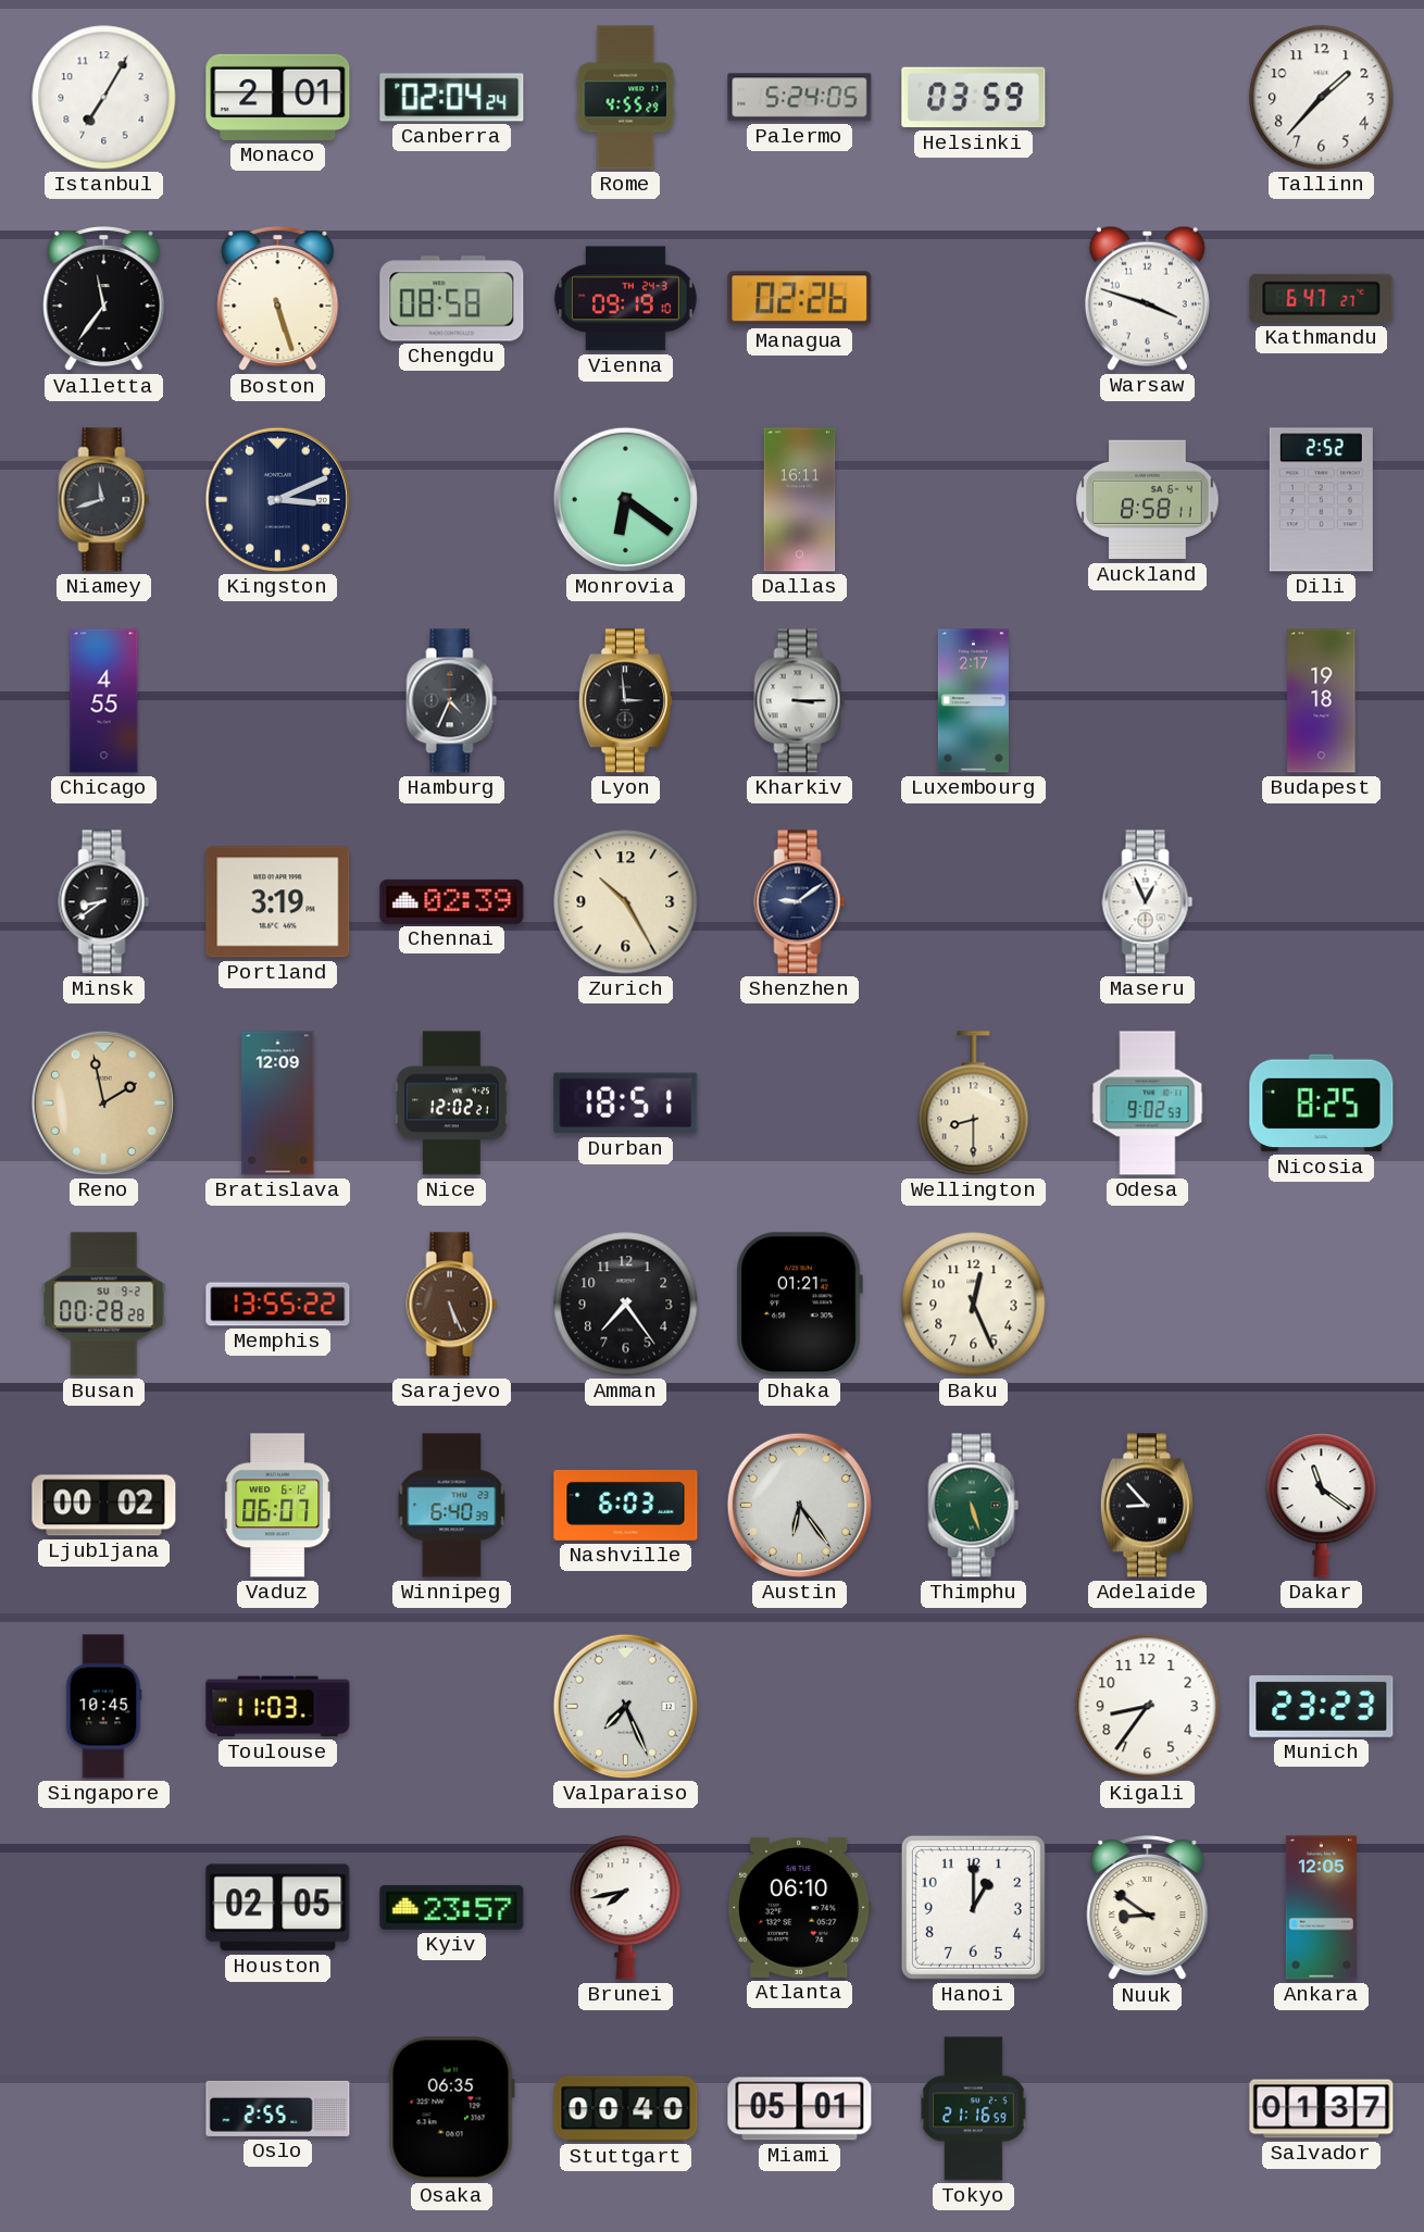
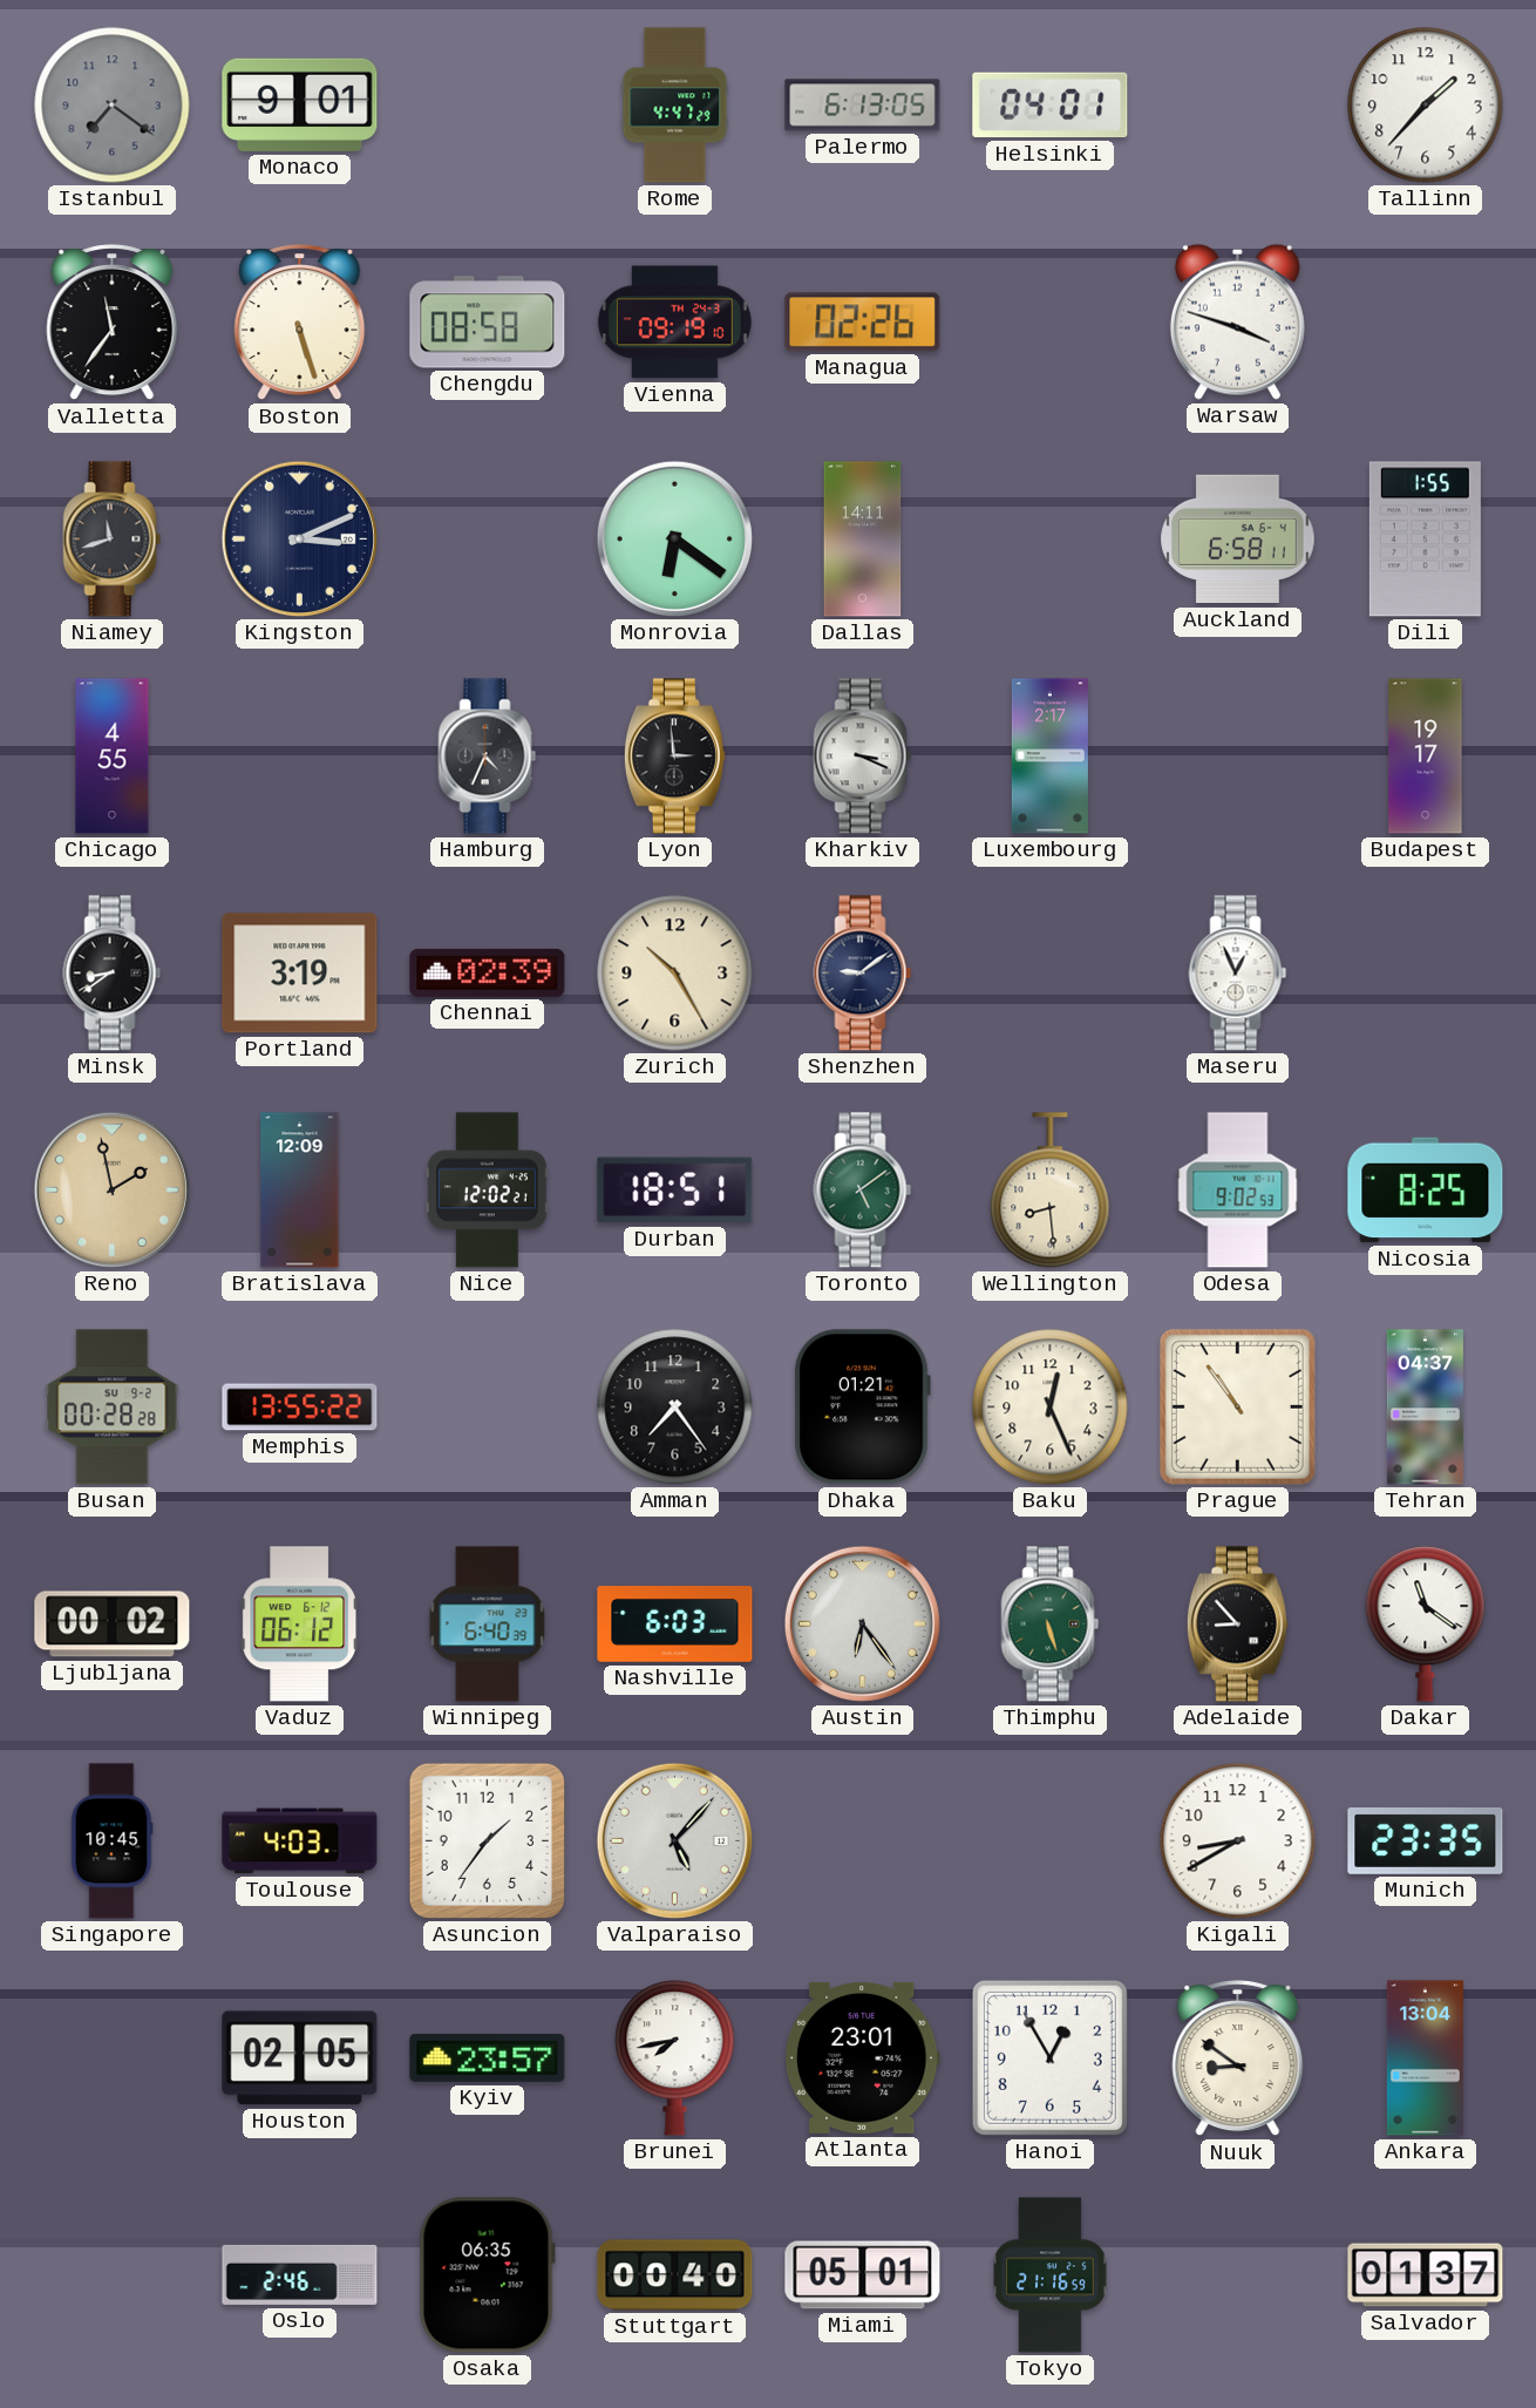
Istanbul: 7:05 -> 7:21 (113, 106)
Istanbul dial: white -> grey (113, 106)
Monaco: 2:01 -> 9:01 (300, 104)
Canberra: 02:04 -> none (452, 98)
Rome: 4:55 -> 4:47 (675, 106)
Palermo: 5:24 -> 6:13 (863, 106)
Helsinki: 03:59 -> 04:01 (1051, 106)
Kathmandu: 6:47 -> none (1322, 298)
Dallas: 16:11 -> 14:11 (863, 540)
Auckland: 8:58 -> 6:58 (1238, 540)
Dili: 2:52 -> 1:55 (1425, 540)
Kharkiv: 3:15 -> 3:19 (863, 757)
Budapest: 19:18 -> 19:17 (1426, 757)
Toronto: none -> 5:09 (863, 1191)
Wellington: 8:30 -> 8:29 (1051, 1191)
Sarajevo: 5:26 -> none (452, 1305)
Prague: none -> 10:54 (1237, 1406)
Tehran: none -> 04:37 (1425, 1408)
Vaduz: 06:07 -> 06:12 (300, 1624)
Toulouse: 11:03 -> 4:03 (300, 1841)
Asuncion: none -> 1:36 (487, 1840)
Valparaiso: 7:26 -> 5:07 (674, 1840)
Kigali: 8:36 -> 8:40 (1238, 1841)
Munich: 23:23 -> 23:35 (1426, 1840)
Atlanta: 06:10 -> 23:01 (862, 2057)
Hanoi: 1:00 -> 12:55 (1049, 2057)
Ankara: 12:05 -> 13:04 (1425, 2058)
Oslo: 2:55 -> 2:46 (300, 2274)
